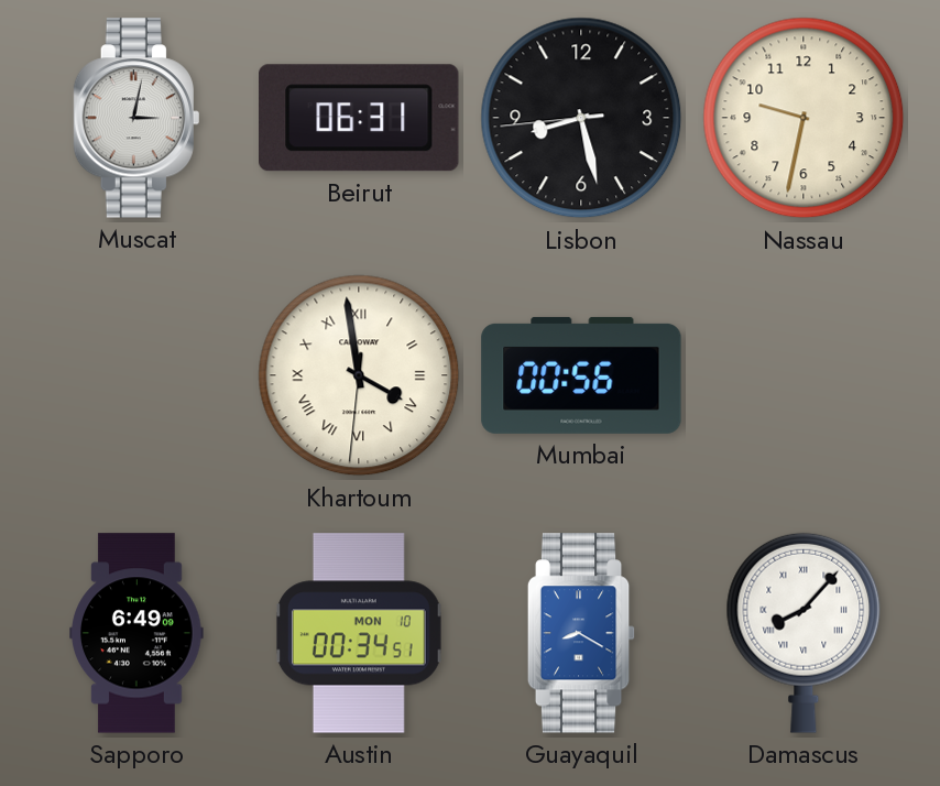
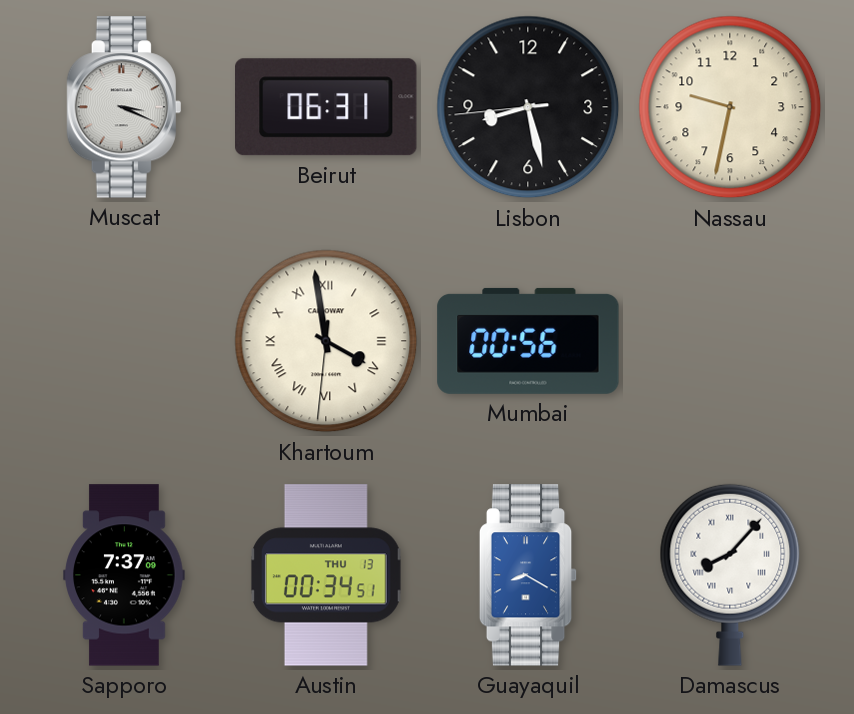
Muscat: 3:02 -> 3:19 (124, 107)
Sapporo: 6:49 -> 7:37 (124, 575)
Austin date: MON 10 -> THU 13 (326, 575)
